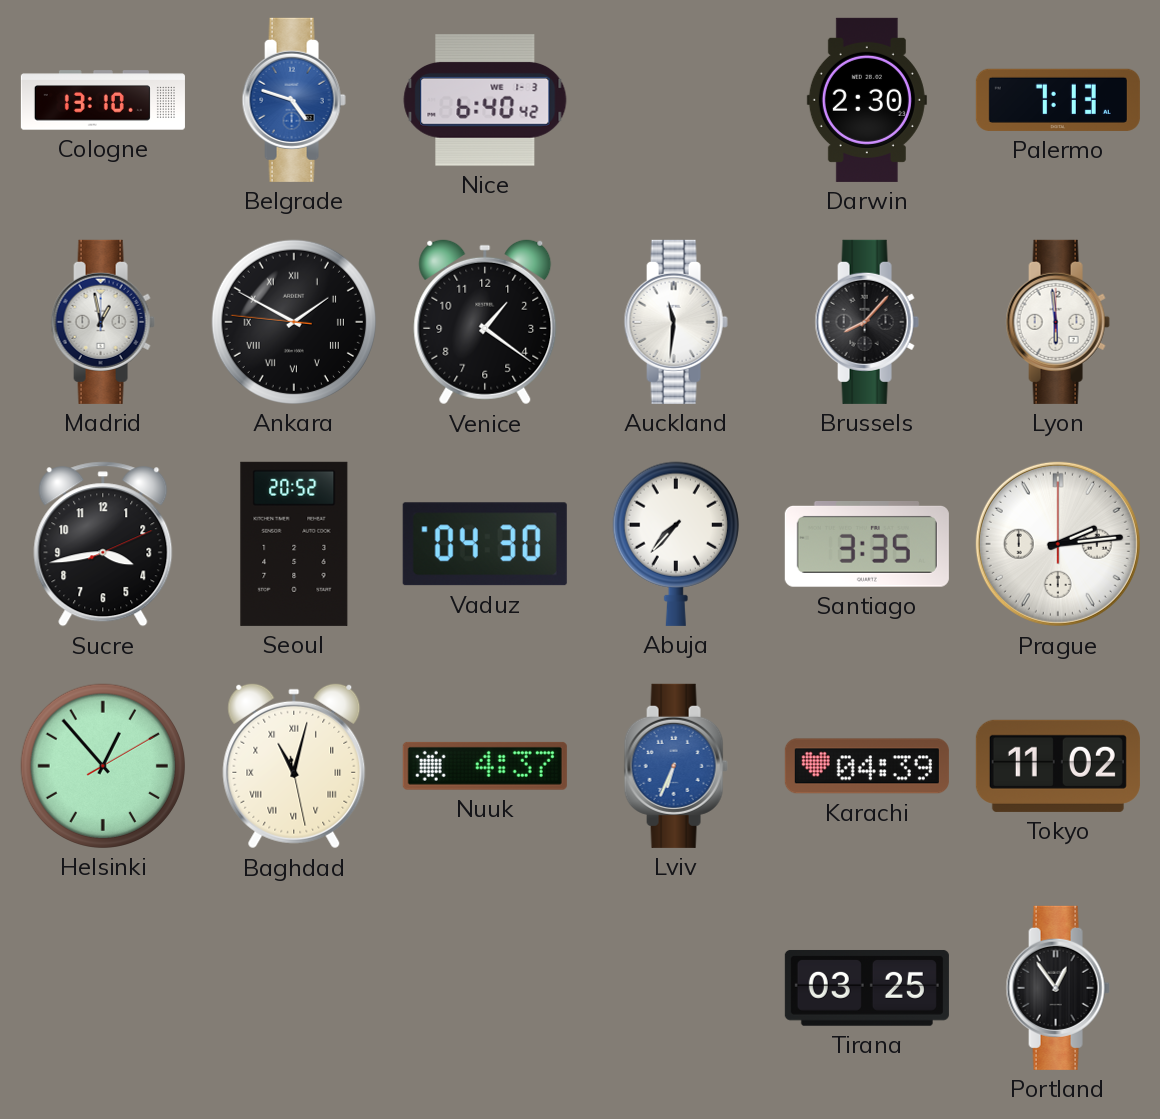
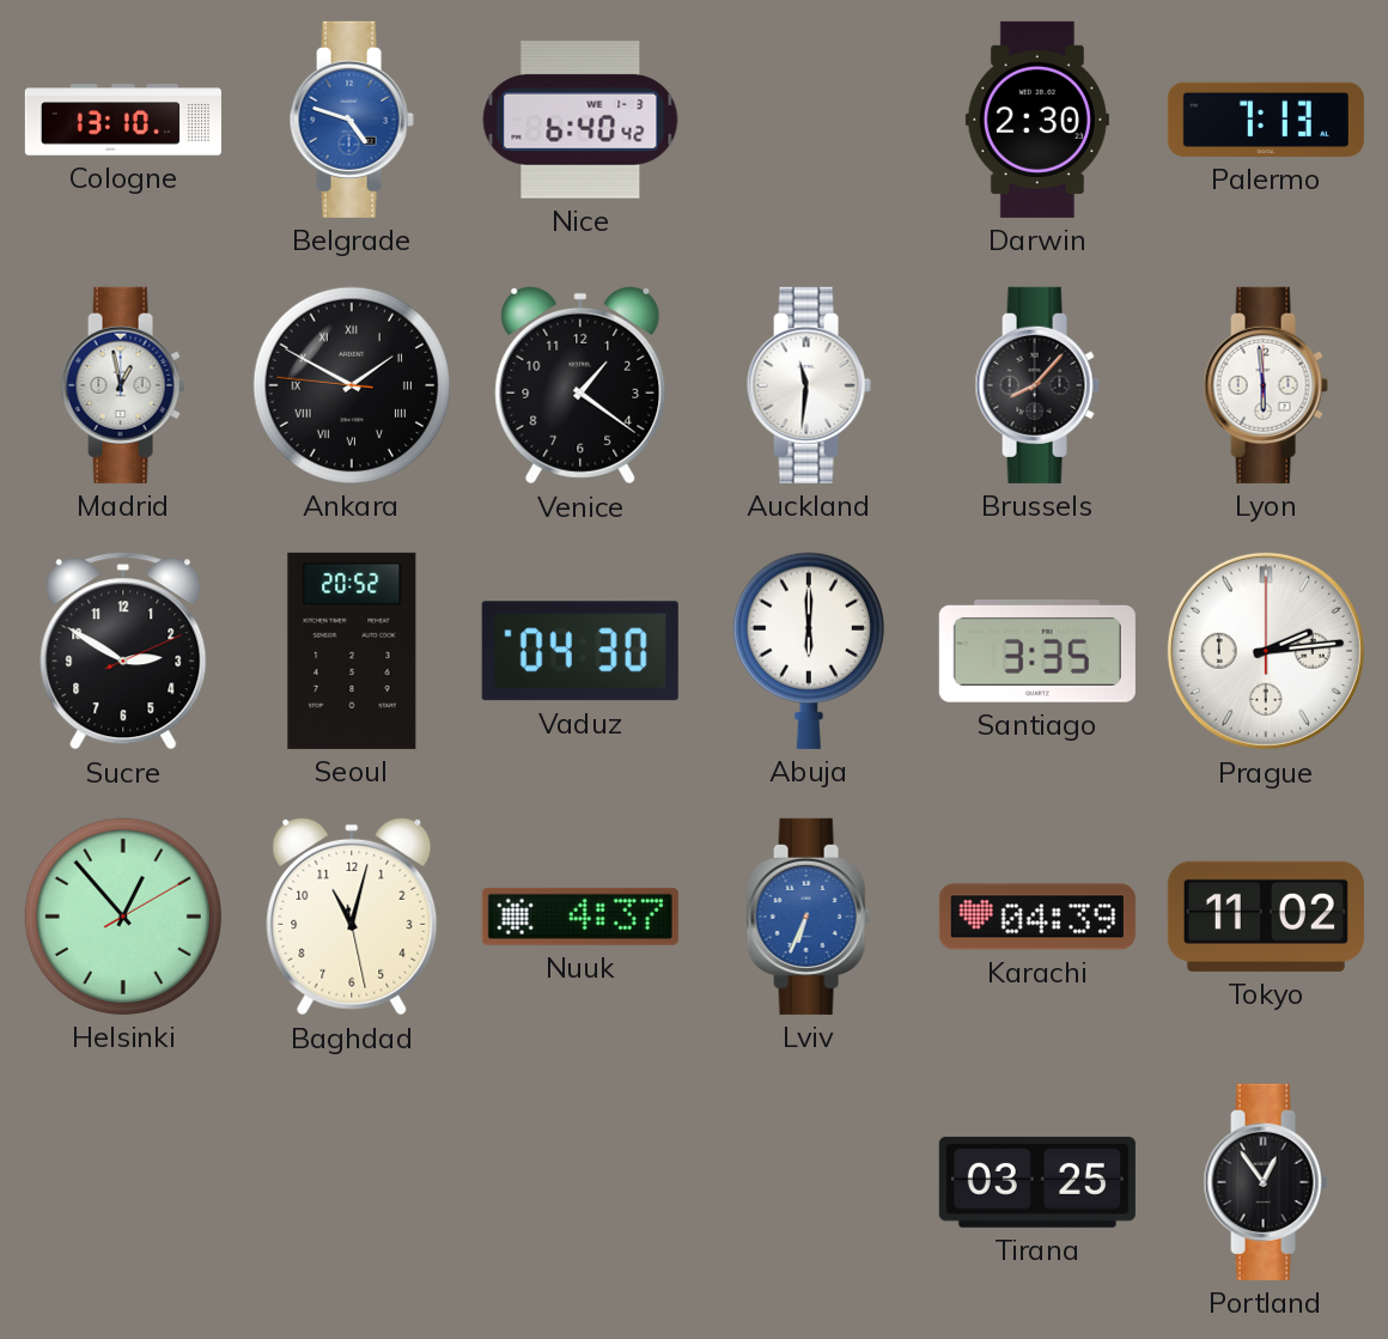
Sucre: 3:43 -> 2:50 (123, 651)
Abuja: 7:37 -> 6:00 (809, 651)
Baghdad numerals: Roman -> Arabic (352, 917)
